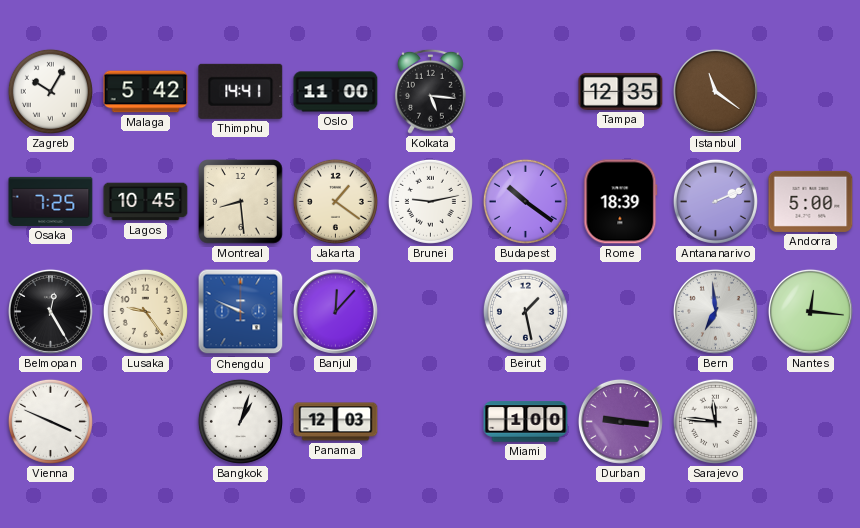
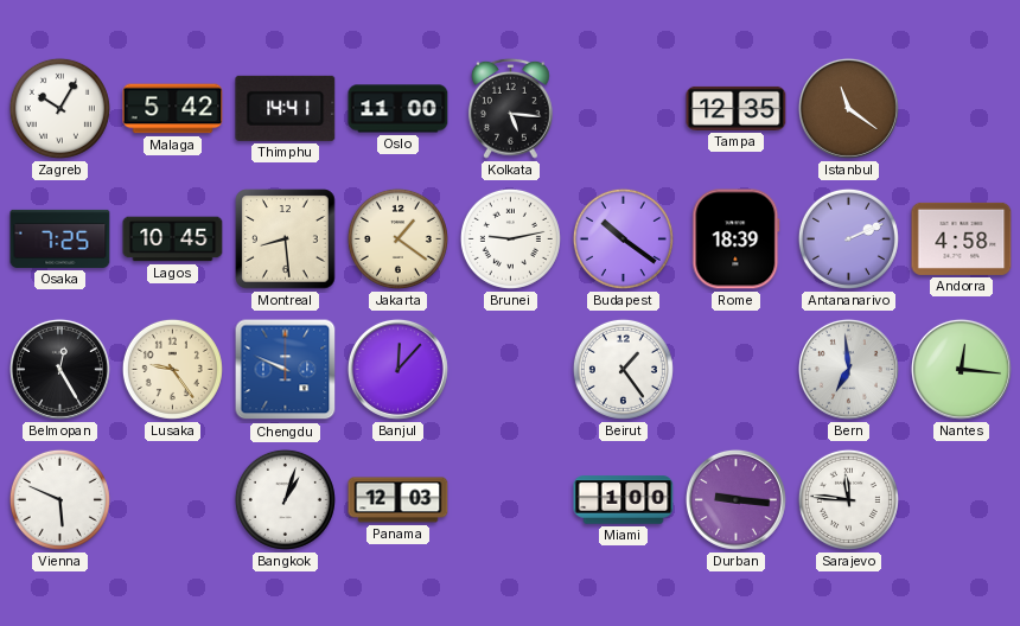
Andorra: 5:00 -> 4:58 (962, 238)
Beirut: 1:28 -> 1:24 (623, 369)
Vienna: 3:49 -> 5:49 (59, 499)
